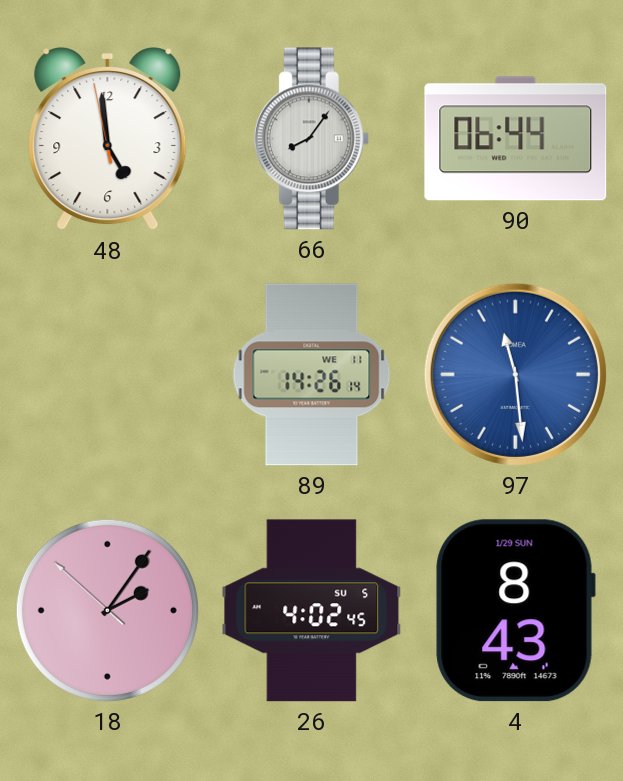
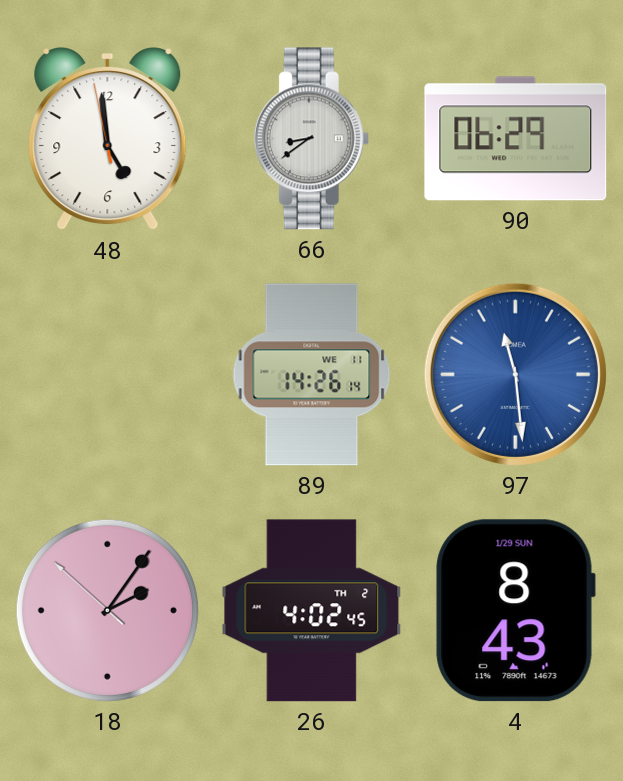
66: 8:06 -> 8:39 (311, 139)
90: 06:44 -> 06:29 (516, 139)
26 date: SU 5 -> TH 2 (312, 611)
